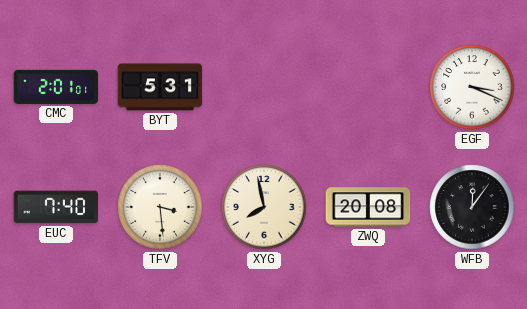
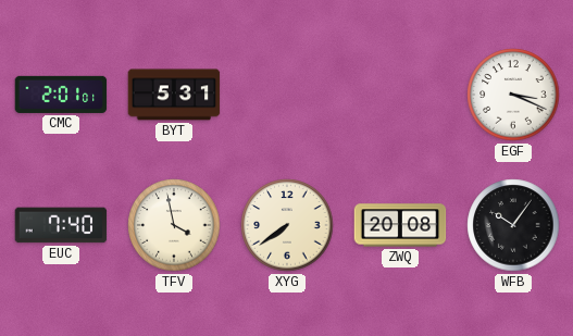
TFV: 3:29 -> 3:58 (174, 225)
XYG: 7:58 -> 7:39 (287, 225)
WFB: 12:06 -> 10:06 (513, 225)
